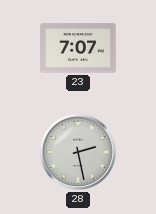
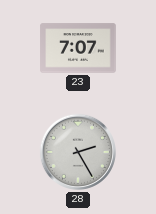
28: 2:28 -> 2:25 (78, 152)
